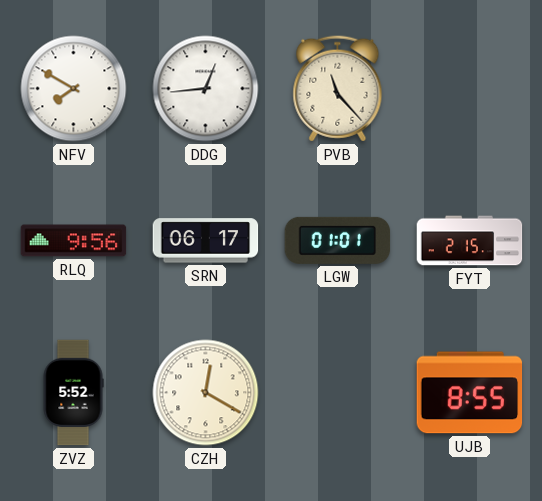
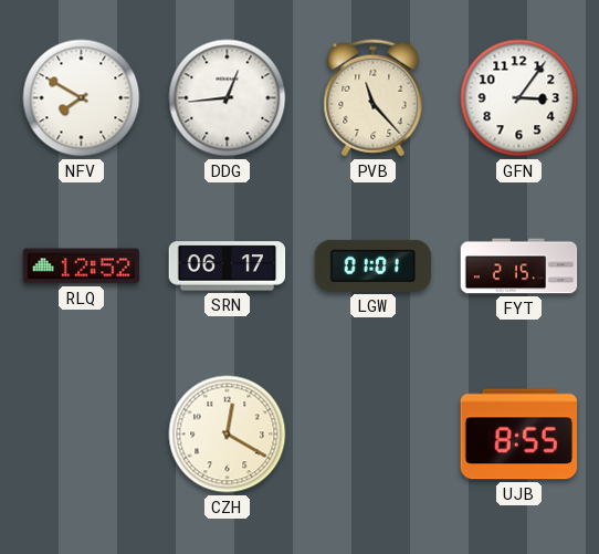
GFN: none -> 3:06 (519, 98)
RLQ: 9:56 -> 12:52 (82, 266)
ZVZ: 5:52 -> none (73, 393)
